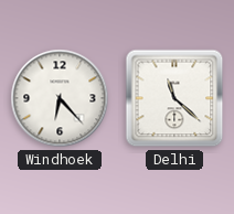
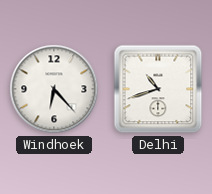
Delhi: 11:22 -> 10:42 (158, 89)
